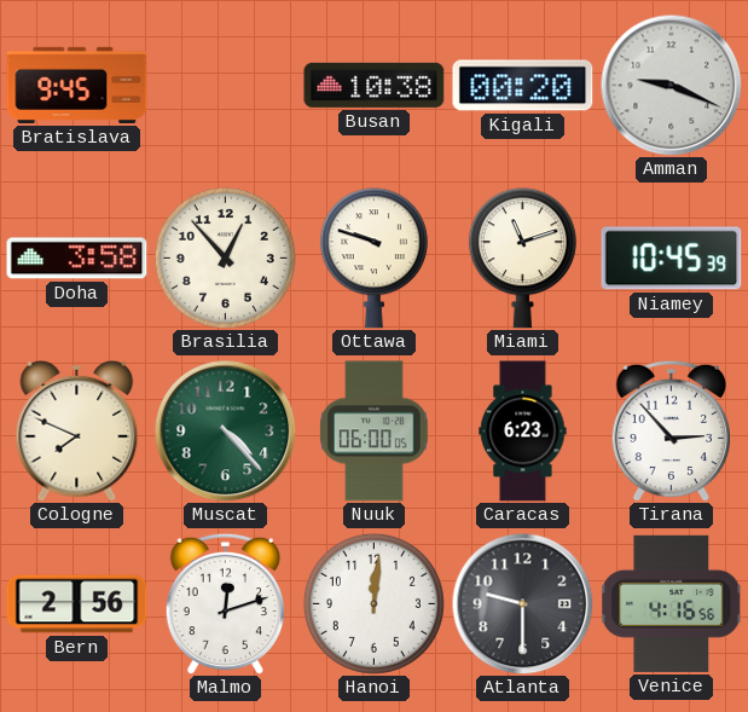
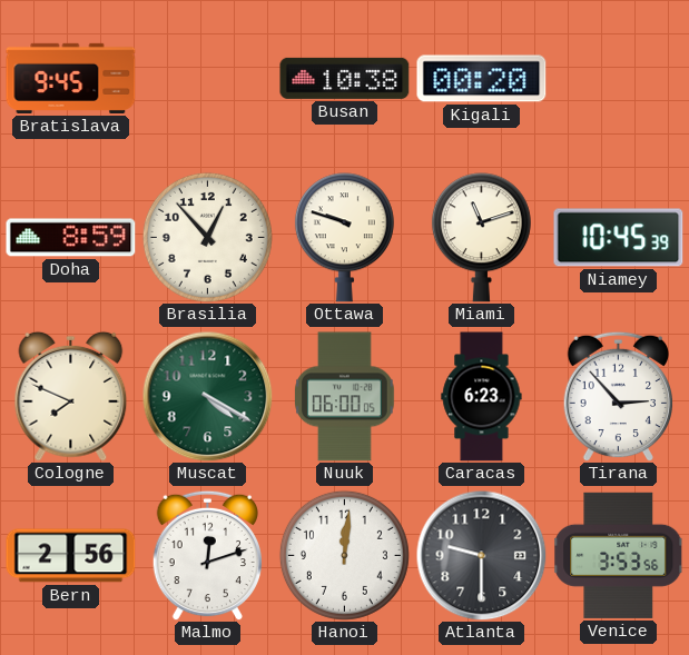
Amman: 9:19 -> none (671, 85)
Doha: 3:58 -> 8:59 (71, 238)
Muscat: 4:23 -> 4:20 (207, 396)
Venice: 4:16 -> 3:53 (619, 555)
